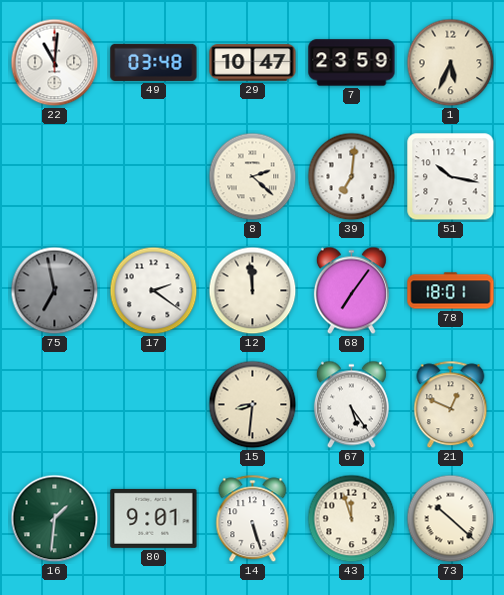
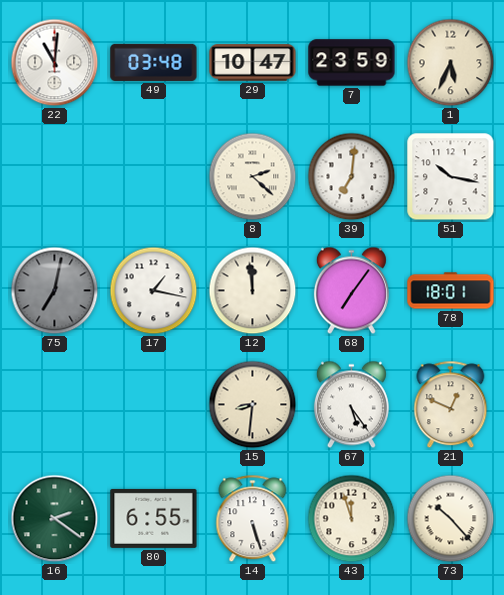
75: 6:58 -> 7:02 (55, 291)
17: 2:21 -> 1:17 (154, 291)
16: 1:31 -> 2:21 (55, 519)
80: 9:01 -> 6:55 (154, 518)
73: 10:22 -> 10:23 (451, 519)
